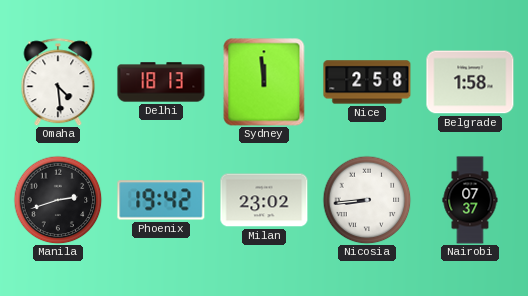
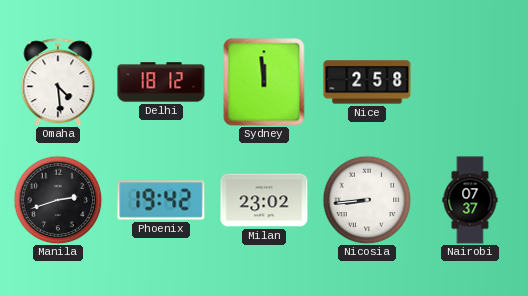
Delhi: 18:13 -> 18:12 (161, 82)
Belgrade: 1:58 -> none (470, 82)
